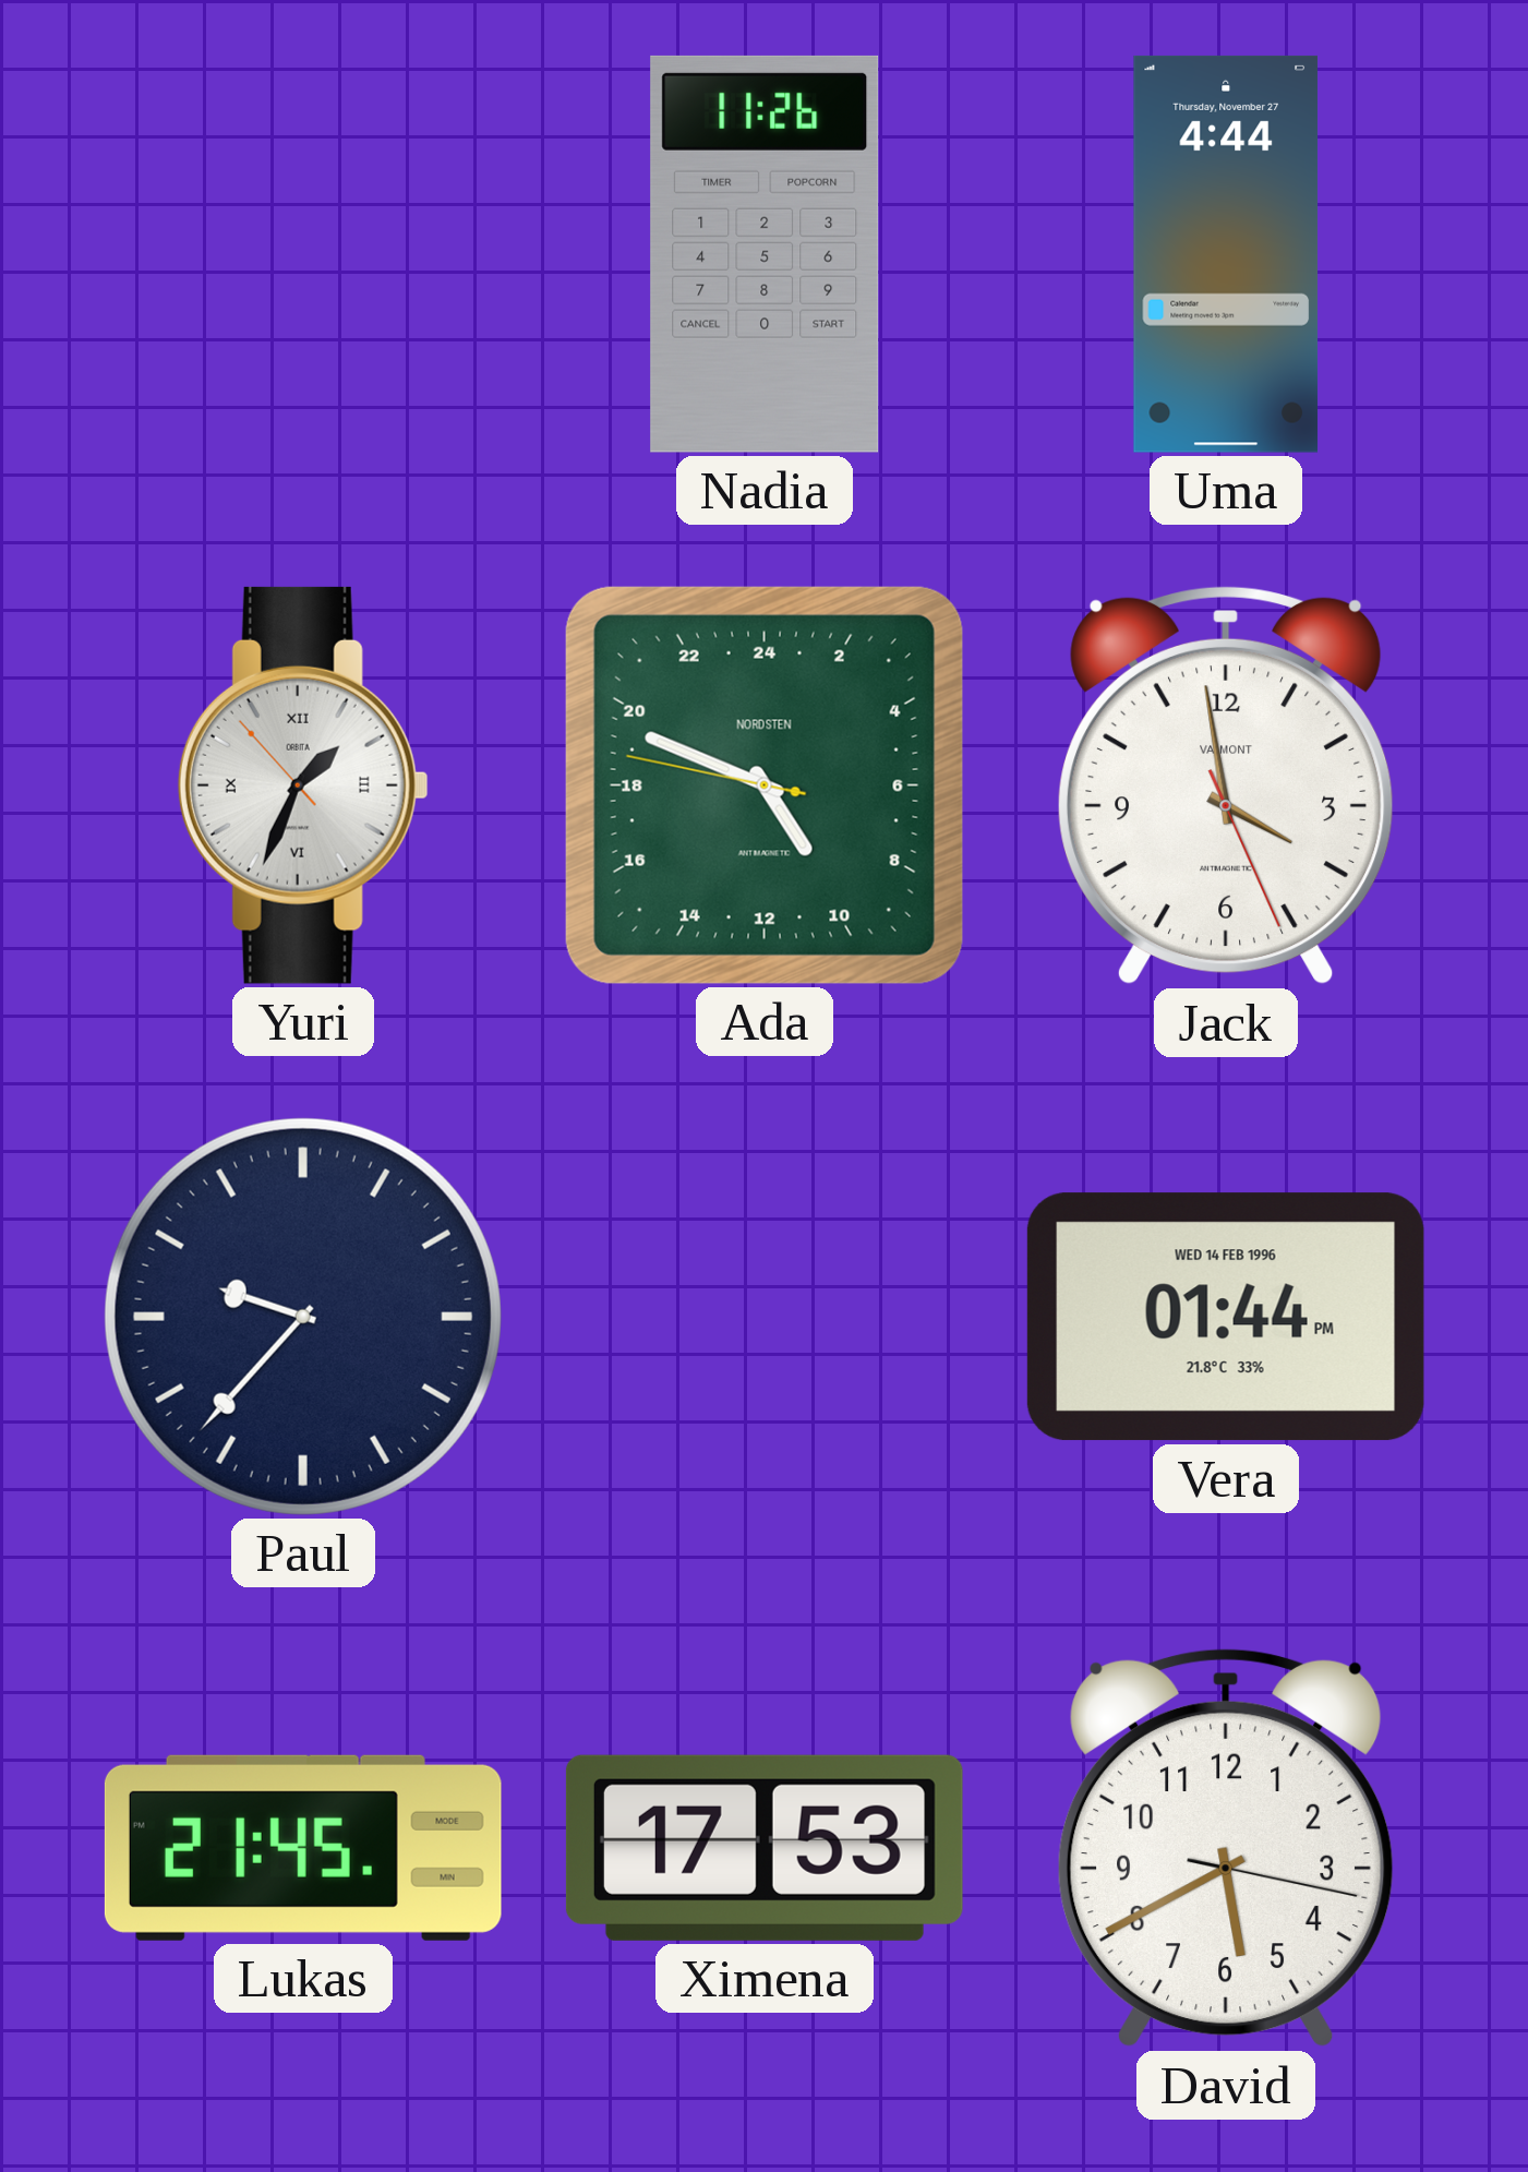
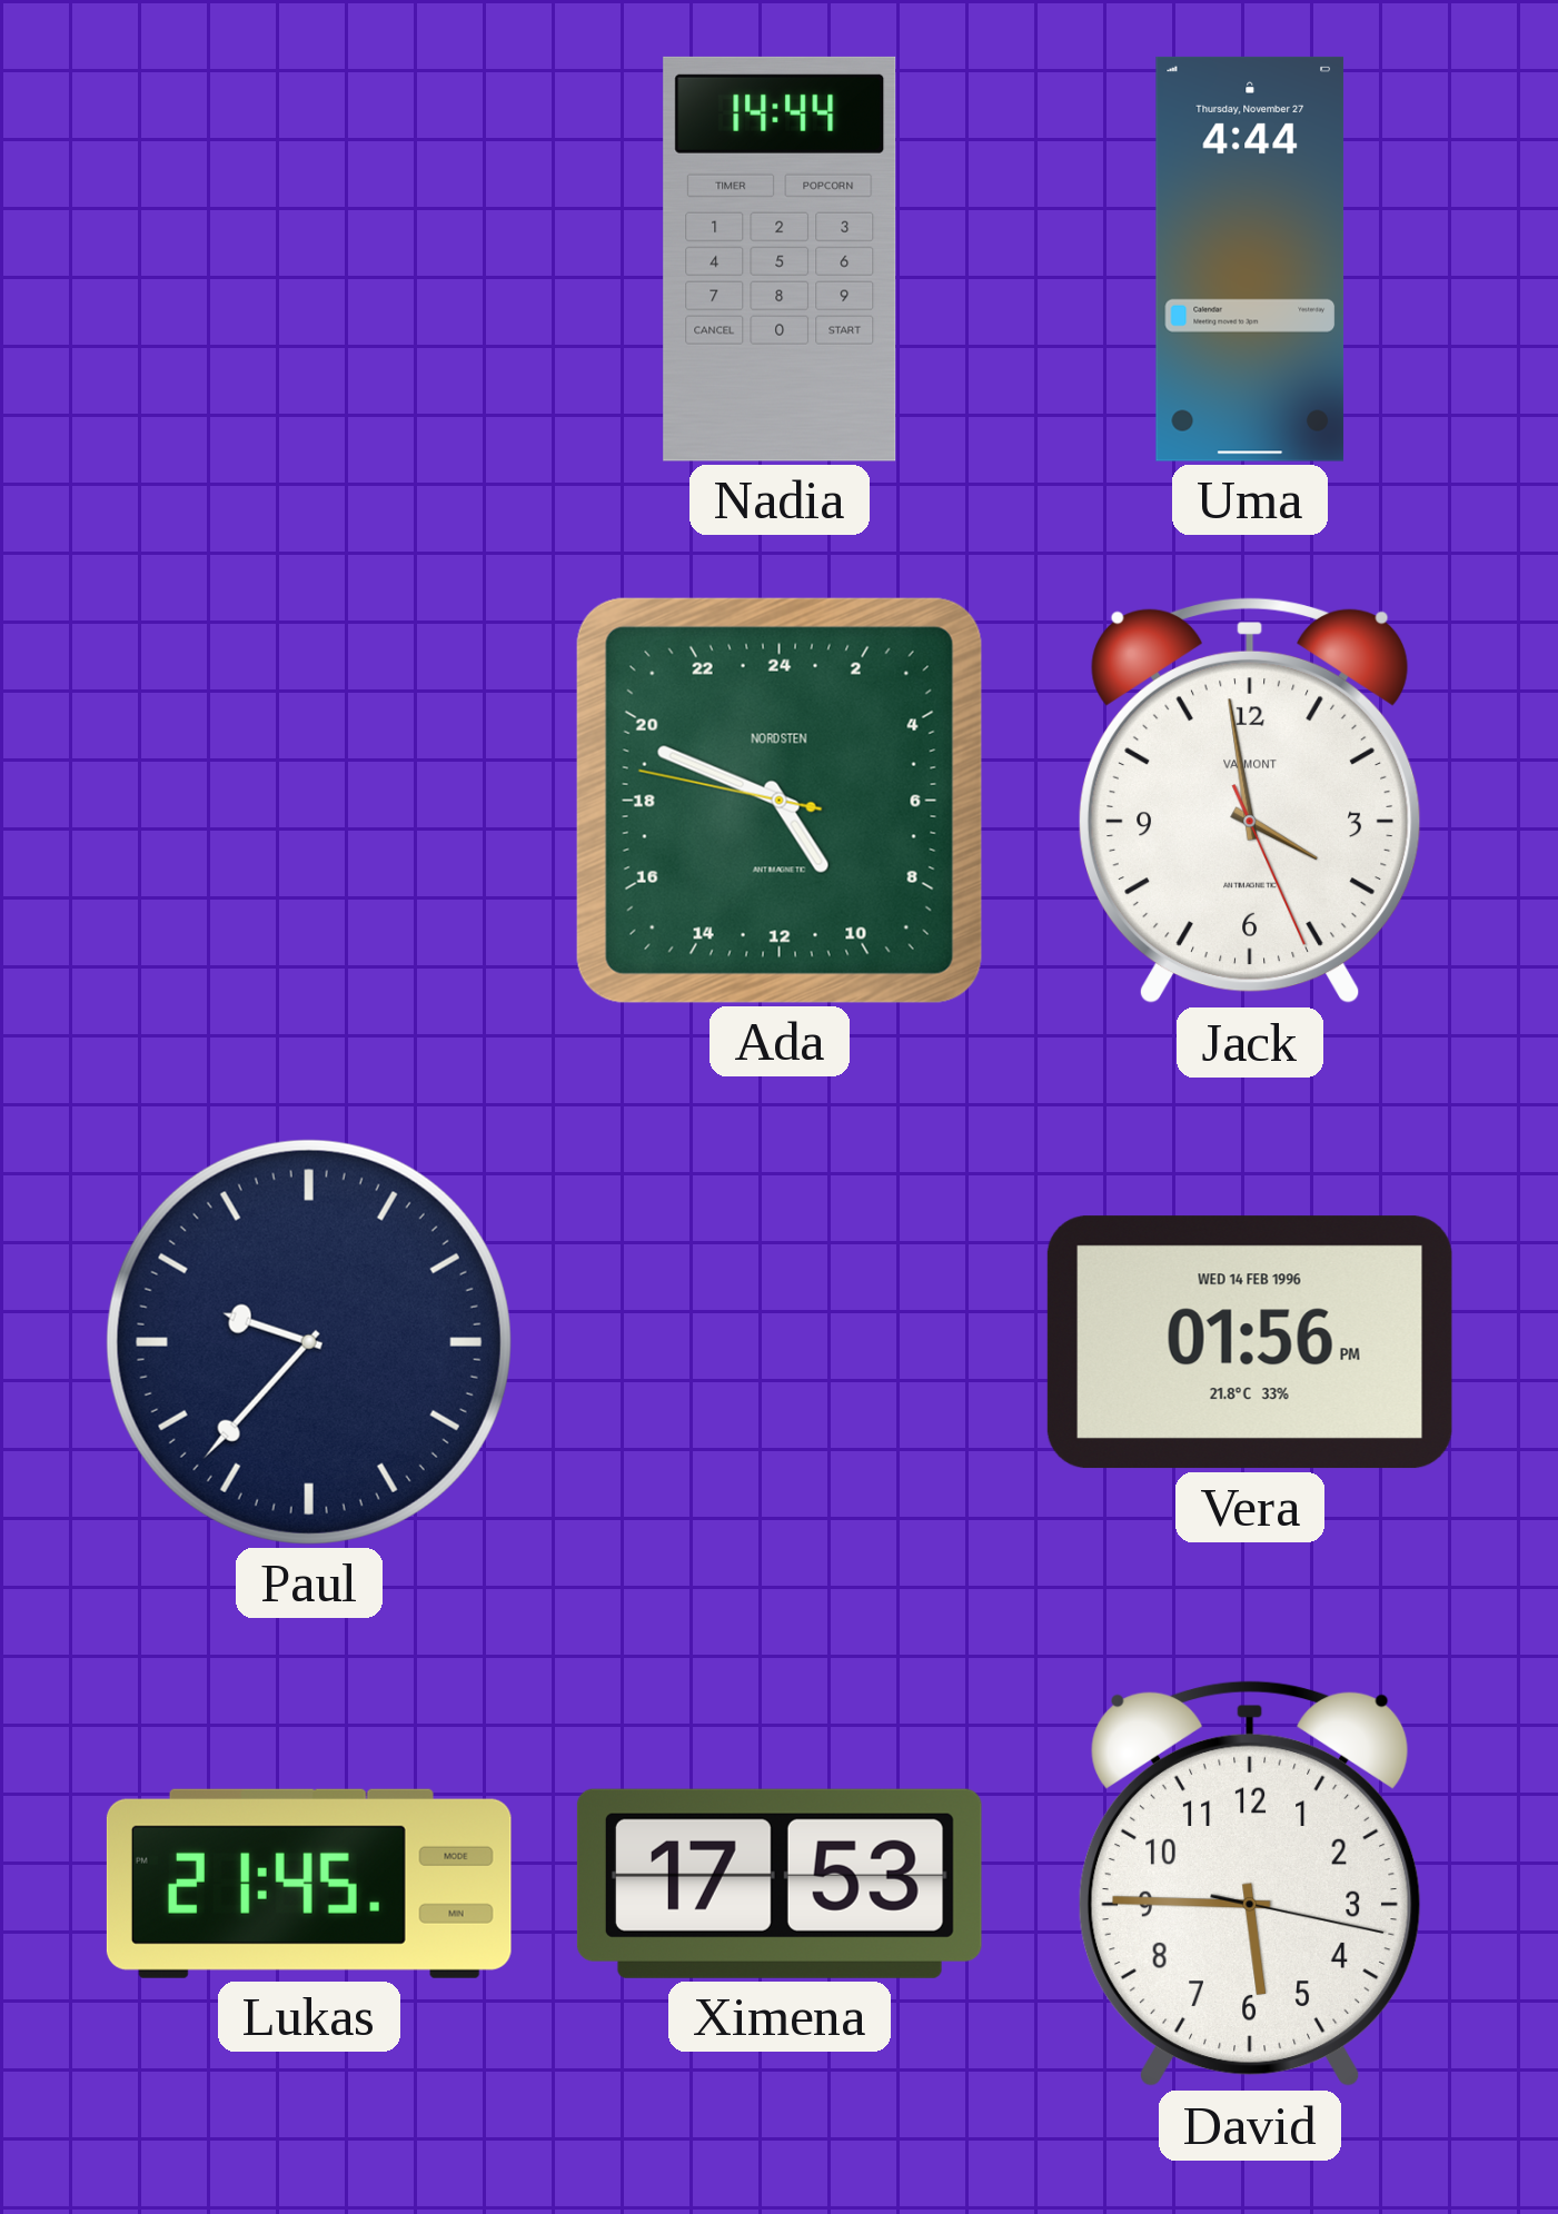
Nadia: 11:26 -> 14:44 (780, 259)
Yuri: 1:33 -> none (303, 785)
Vera: 01:44 -> 01:56 (1250, 1342)
David: 5:40 -> 5:45 (1250, 1884)
